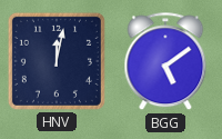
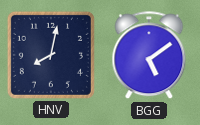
HNV: 12:02 -> 8:02 (51, 55)
